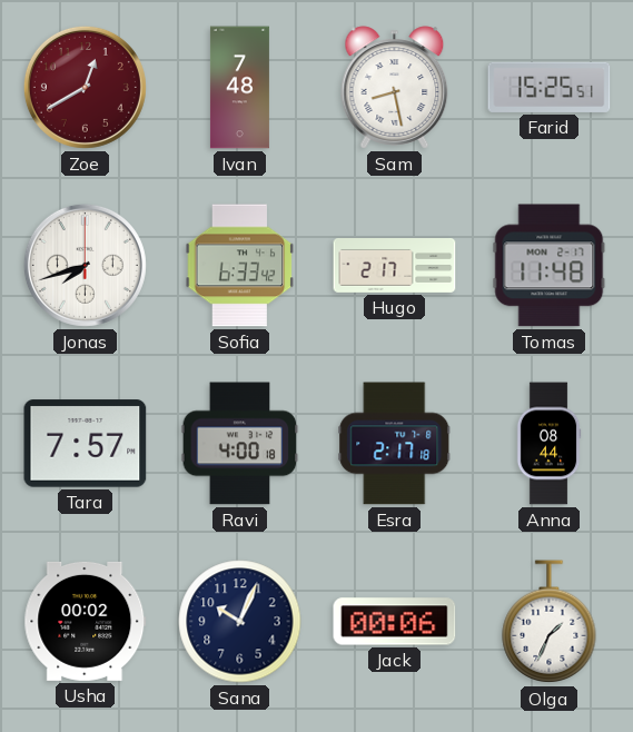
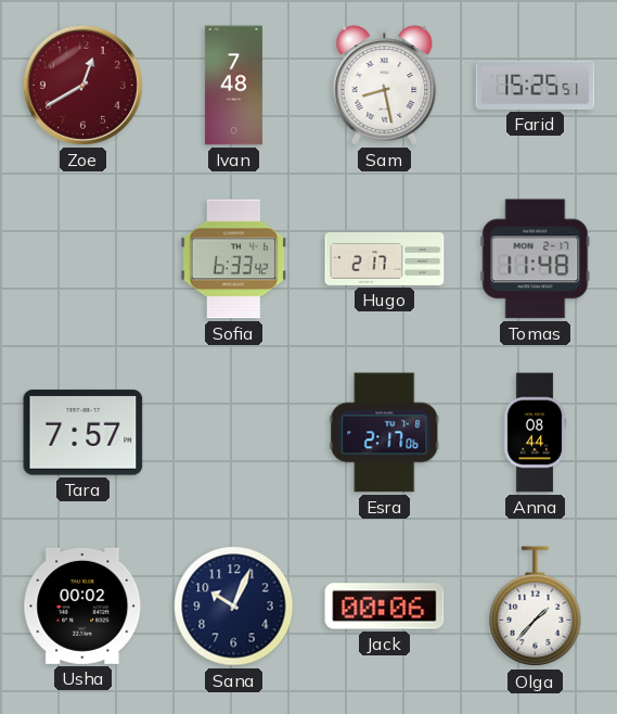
Jonas: 7:42 -> none (85, 265)
Ravi: 4:00 -> none (240, 444)
Esra: 2:17:18 -> 2:17:06 (385, 433)
Olga: 1:34 -> 1:37 (536, 607)
